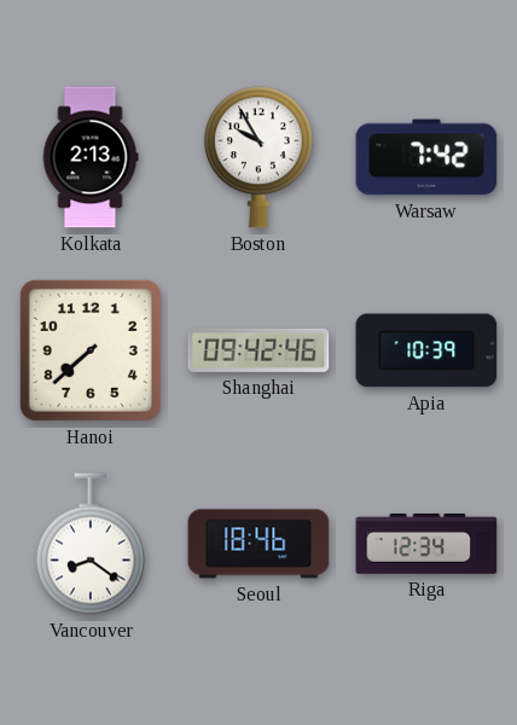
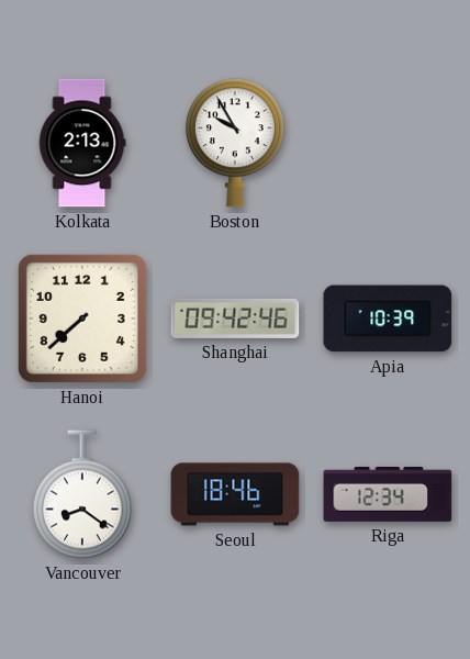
Warsaw: 7:42 -> none (426, 157)
